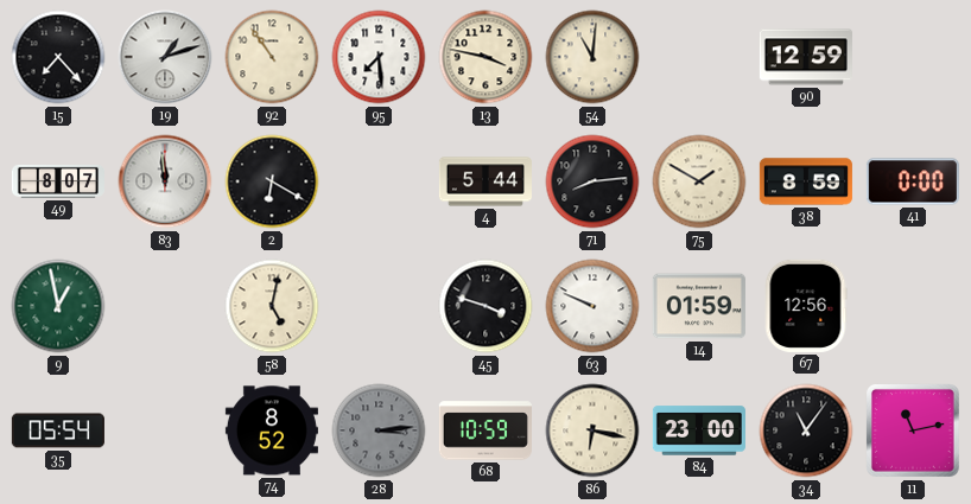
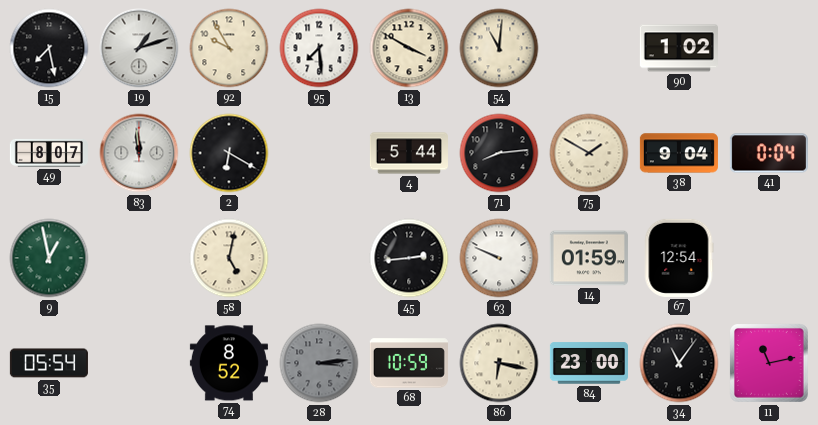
15: 7:23 -> 7:28 (49, 48)
92: 10:54 -> 9:55 (229, 48)
13: 3:47 -> 3:50 (409, 48)
90: 12:59 -> 1:02 (679, 48)
38: 8:59 -> 9:04 (679, 153)
41: 0:00 -> 0:04 (769, 153)
45: 3:48 -> 2:44 (409, 258)
67: 12:56 -> 12:54 (679, 258)
